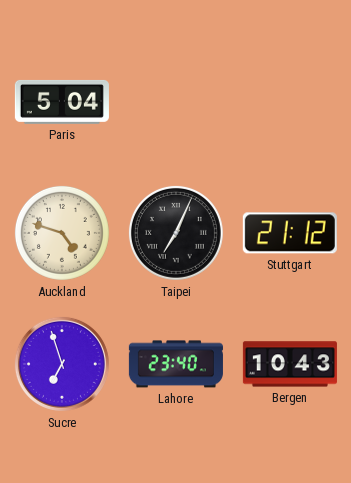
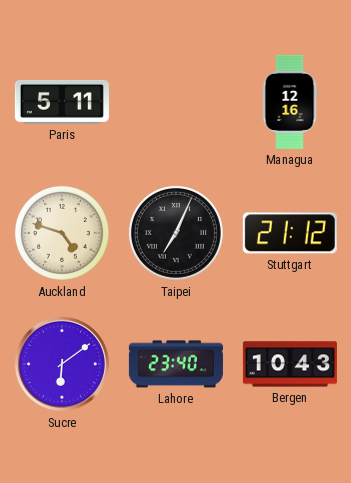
Paris: 5:04 -> 5:11 (62, 102)
Managua: none -> 12:16 (290, 102)
Sucre: 6:57 -> 6:09 (62, 364)
